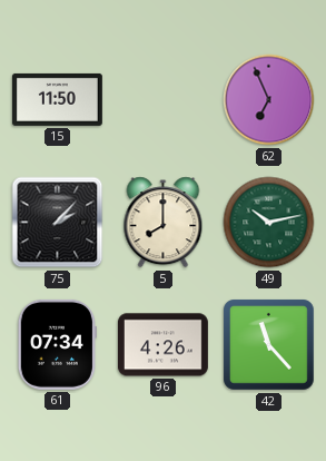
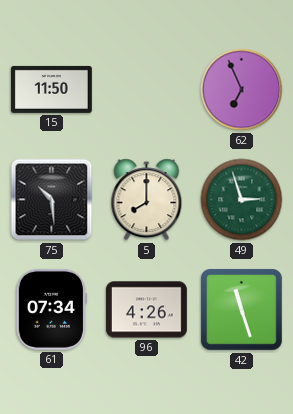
75: 2:07 -> 10:29 (52, 200)
49: 10:13 -> 2:57 (242, 200)
42: 11:23 -> 11:27 (242, 310)
